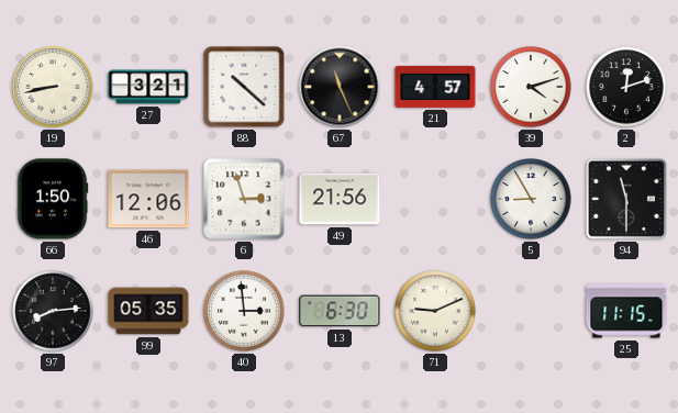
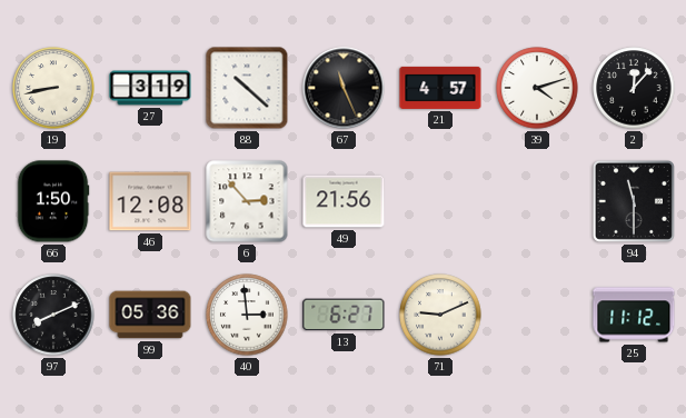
27: 3:21 -> 3:19 (150, 88)
2: 12:12 -> 12:07 (634, 88)
46: 12:06 -> 12:08 (150, 201)
6: 2:57 -> 2:53 (247, 201)
5: 8:55 -> none (531, 199)
97: 8:14 -> 8:11 (53, 315)
99: 05:35 -> 05:36 (150, 315)
13: 6:30 -> 6:27 (344, 315)
25: 11:15 -> 11:12 (634, 315)
